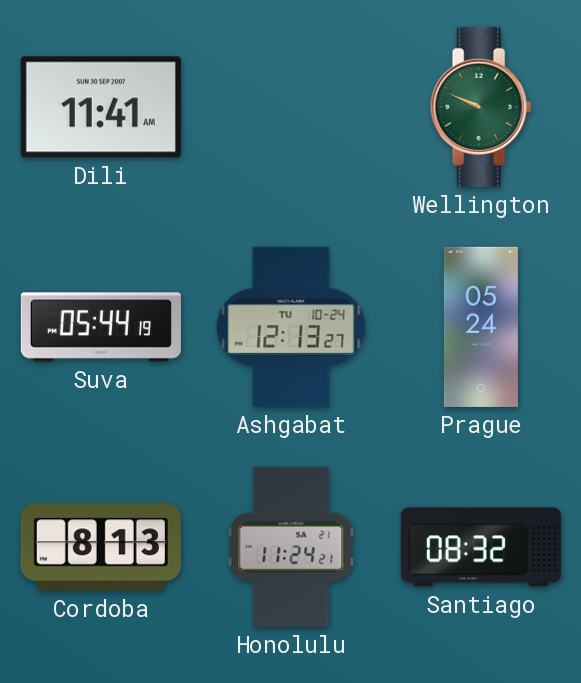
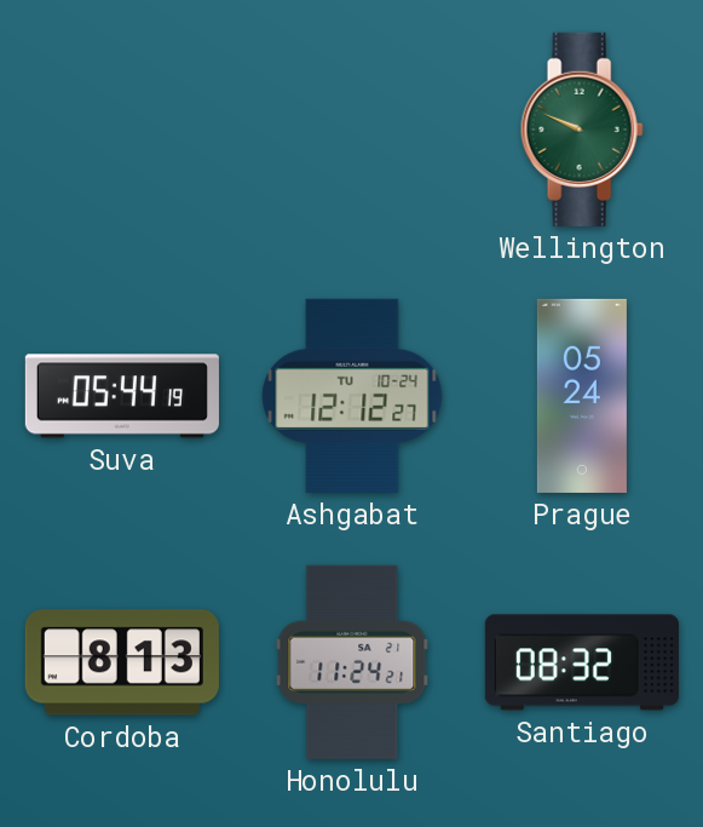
Dili: 11:41 -> none (101, 107)
Ashgabat: 12:13 -> 12:12 (352, 396)
